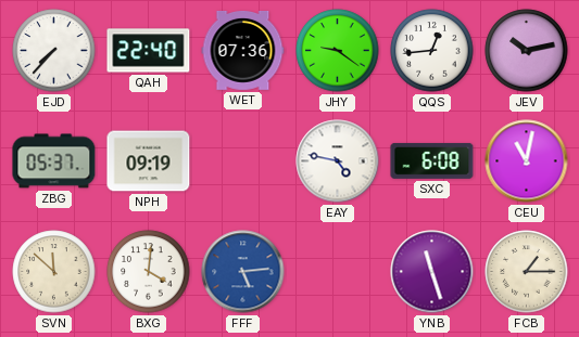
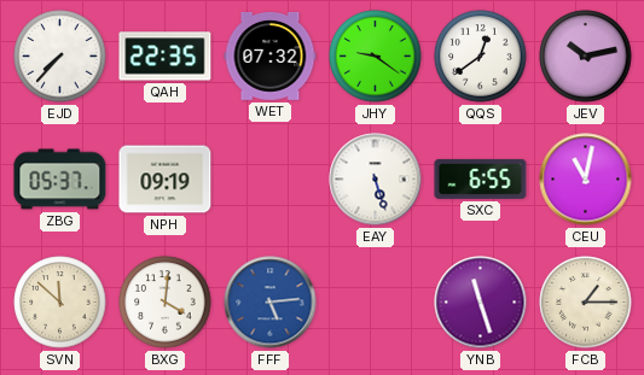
QAH: 22:40 -> 22:35 (166, 57)
WET: 07:36 -> 07:32 (271, 55)
QQS: 12:44 -> 12:39 (481, 57)
EAY: 4:47 -> 5:27 (376, 180)
SXC: 6:08 -> 6:55 (481, 178)
